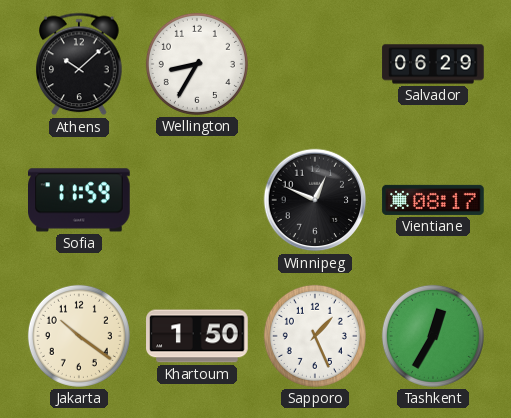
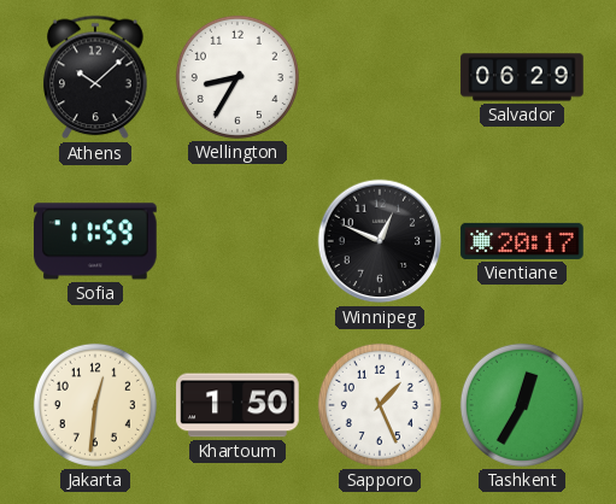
Vientiane: 08:17 -> 20:17 (522, 241)
Jakarta: 10:21 -> 12:31 (95, 405)
